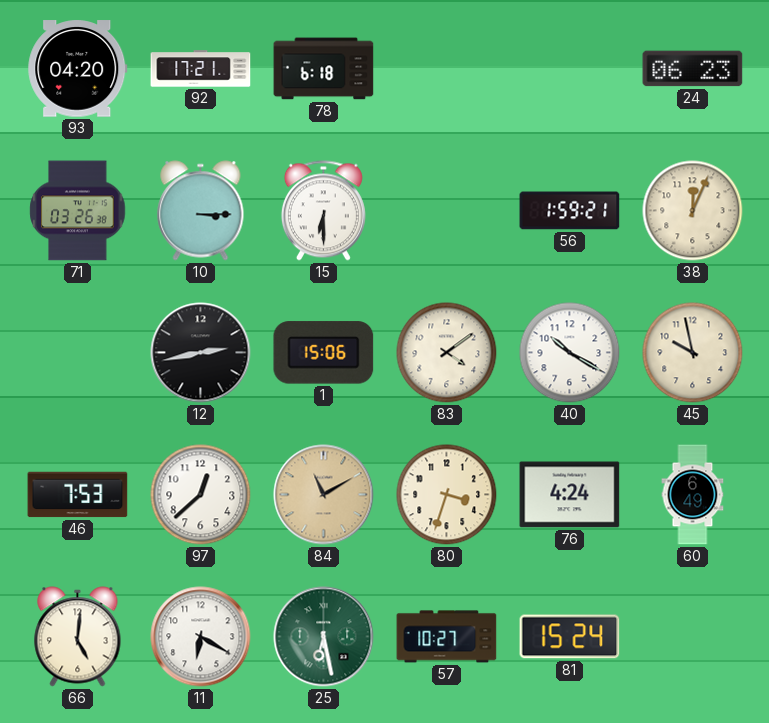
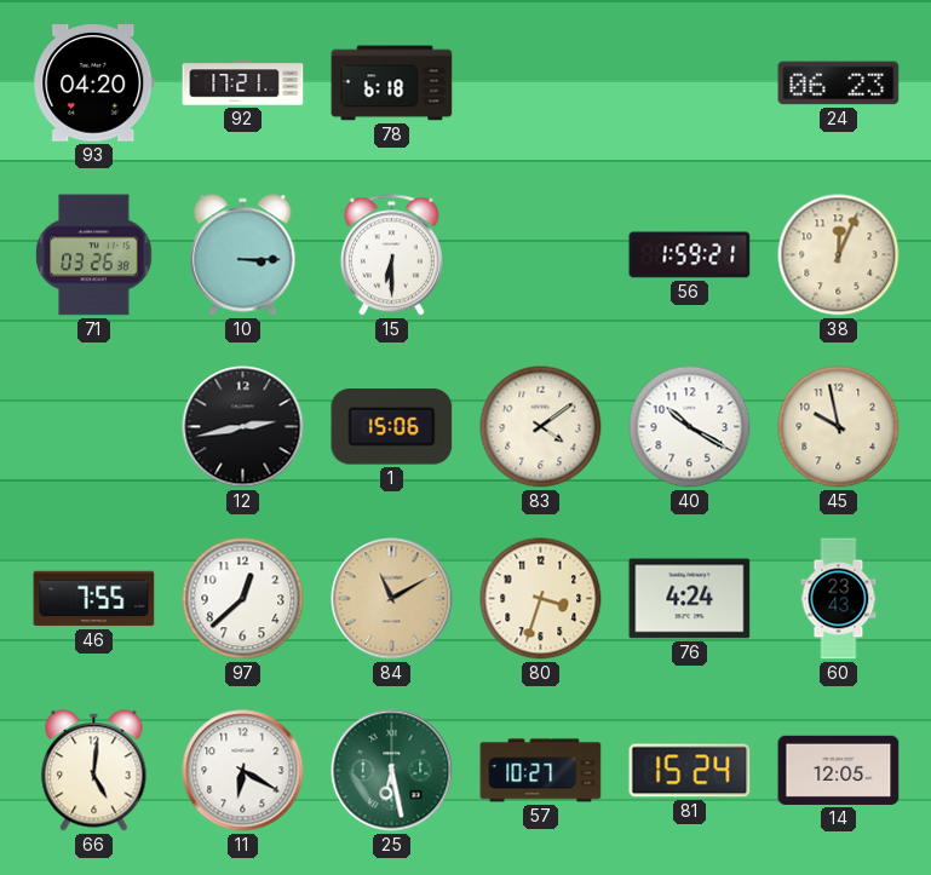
46: 7:53 -> 7:55 (94, 599)
60: 6:49 -> 23:43 (839, 599)
14: none -> 12:05 (839, 770)
